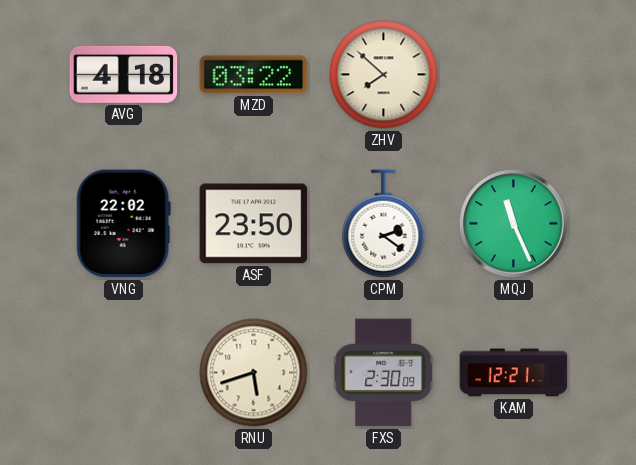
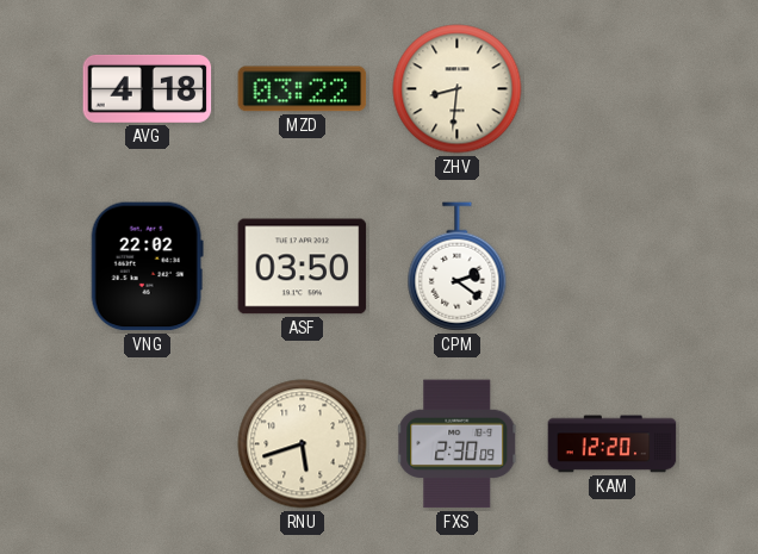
ZHV: 7:52 -> 8:31 (458, 89)
ASF: 23:50 -> 03:50 (303, 267)
MQJ: 11:26 -> none (514, 224)
KAM: 12:21 -> 12:20 (613, 444)
